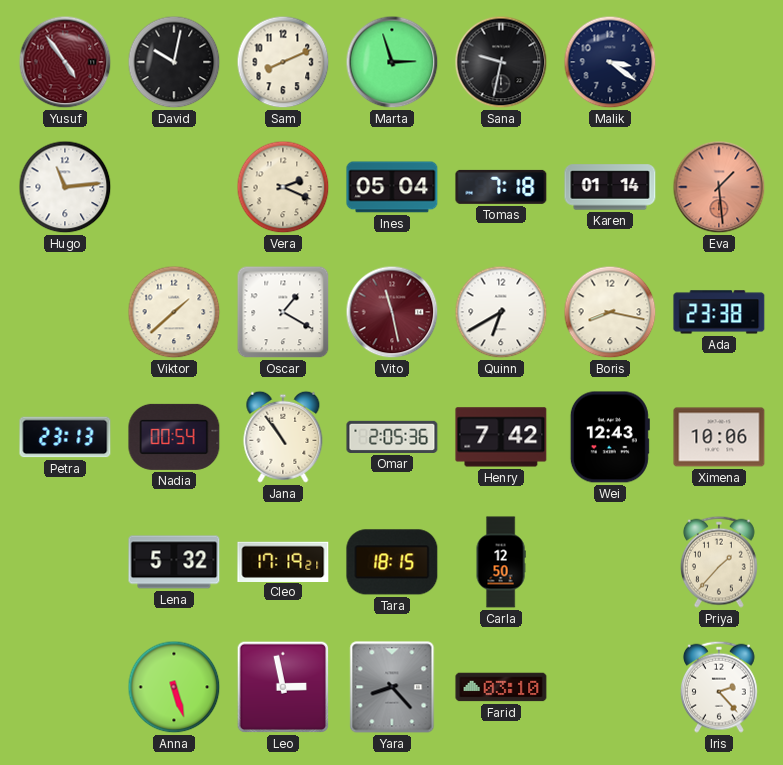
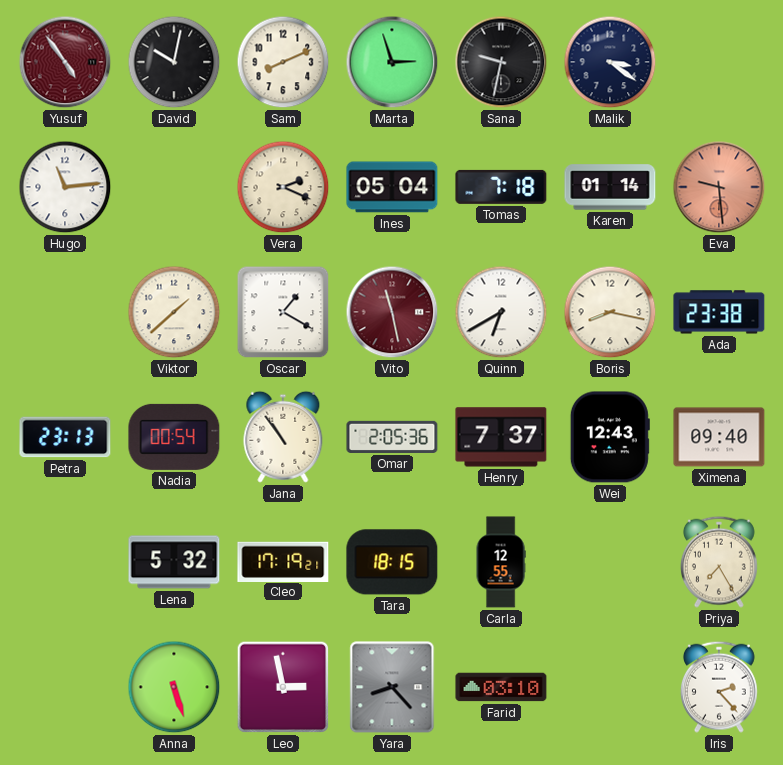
Eva: 1:29 -> 9:29 (719, 187)
Henry: 7:42 -> 7:37 (501, 437)
Ximena: 10:06 -> 09:40 (719, 437)
Carla: 12:50 -> 12:55 (501, 562)
Priya: 1:37 -> 7:25 (719, 562)
